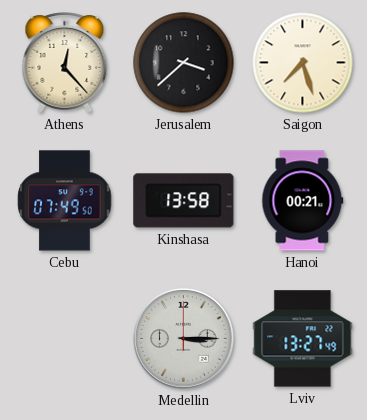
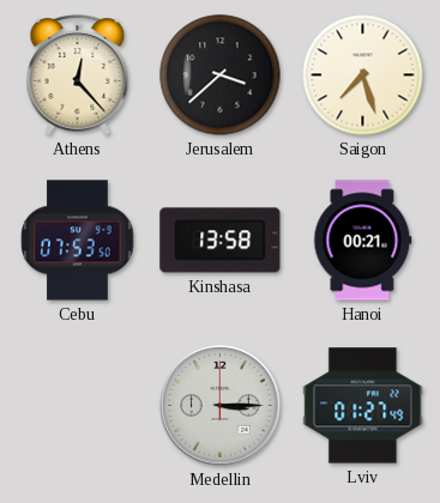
Cebu: 07:49 -> 07:53 (78, 241)
Lviv: 13:27 -> 01:27 (363, 406)
